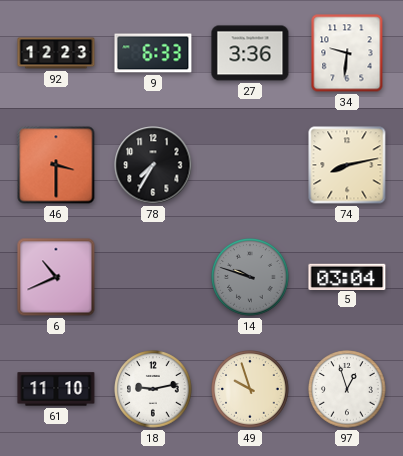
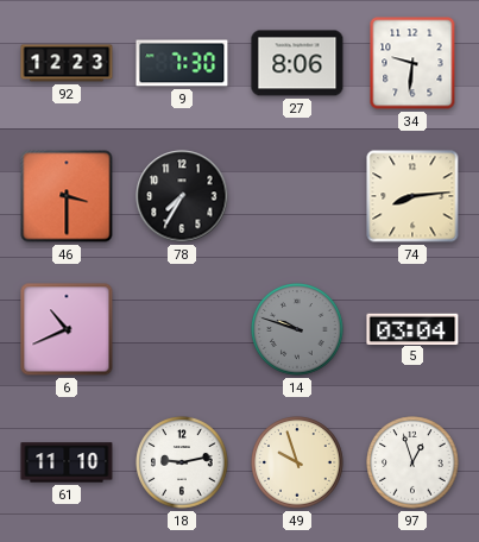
9: 6:33 -> 7:30 (182, 63)
27: 3:36 -> 8:06 (297, 63)
74: 8:13 -> 8:14 (412, 196)
